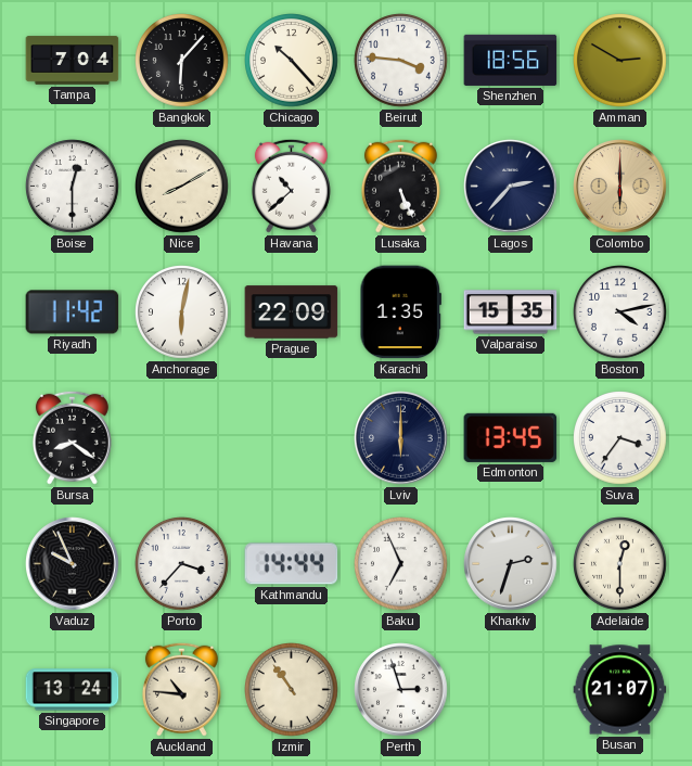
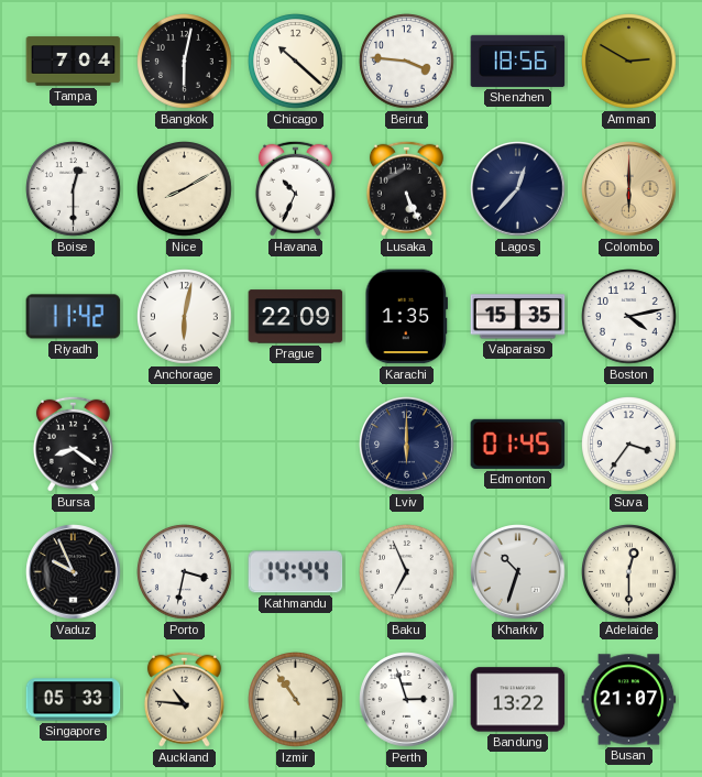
Bangkok: 6:07 -> 6:02 (185, 62)
Chicago: 10:23 -> 10:22 (296, 62)
Havana: 10:38 -> 10:34 (295, 188)
Lagos: 2:37 -> 12:37 (518, 189)
Edmonton: 13:45 -> 01:45 (518, 444)
Porto: 3:37 -> 3:32 (185, 572)
Kharkiv: 2:33 -> 10:33 (518, 572)
Singapore: 13:24 -> 05:33 (74, 700)
Bandung: none -> 13:22 (518, 700)
